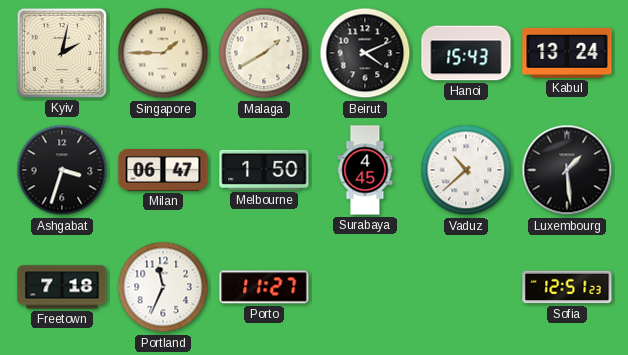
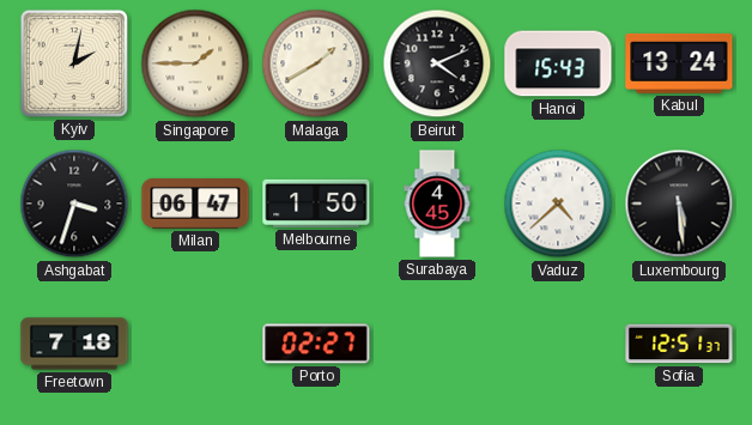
Vaduz: 10:38 -> 4:38 (558, 204)
Luxembourg: 1:29 -> 5:29 (679, 204)
Portland: 11:34 -> none (163, 287)
Porto: 11:27 -> 02:27 (316, 344)
Sofia: 12:51:23 -> 12:51:37 (679, 344)
